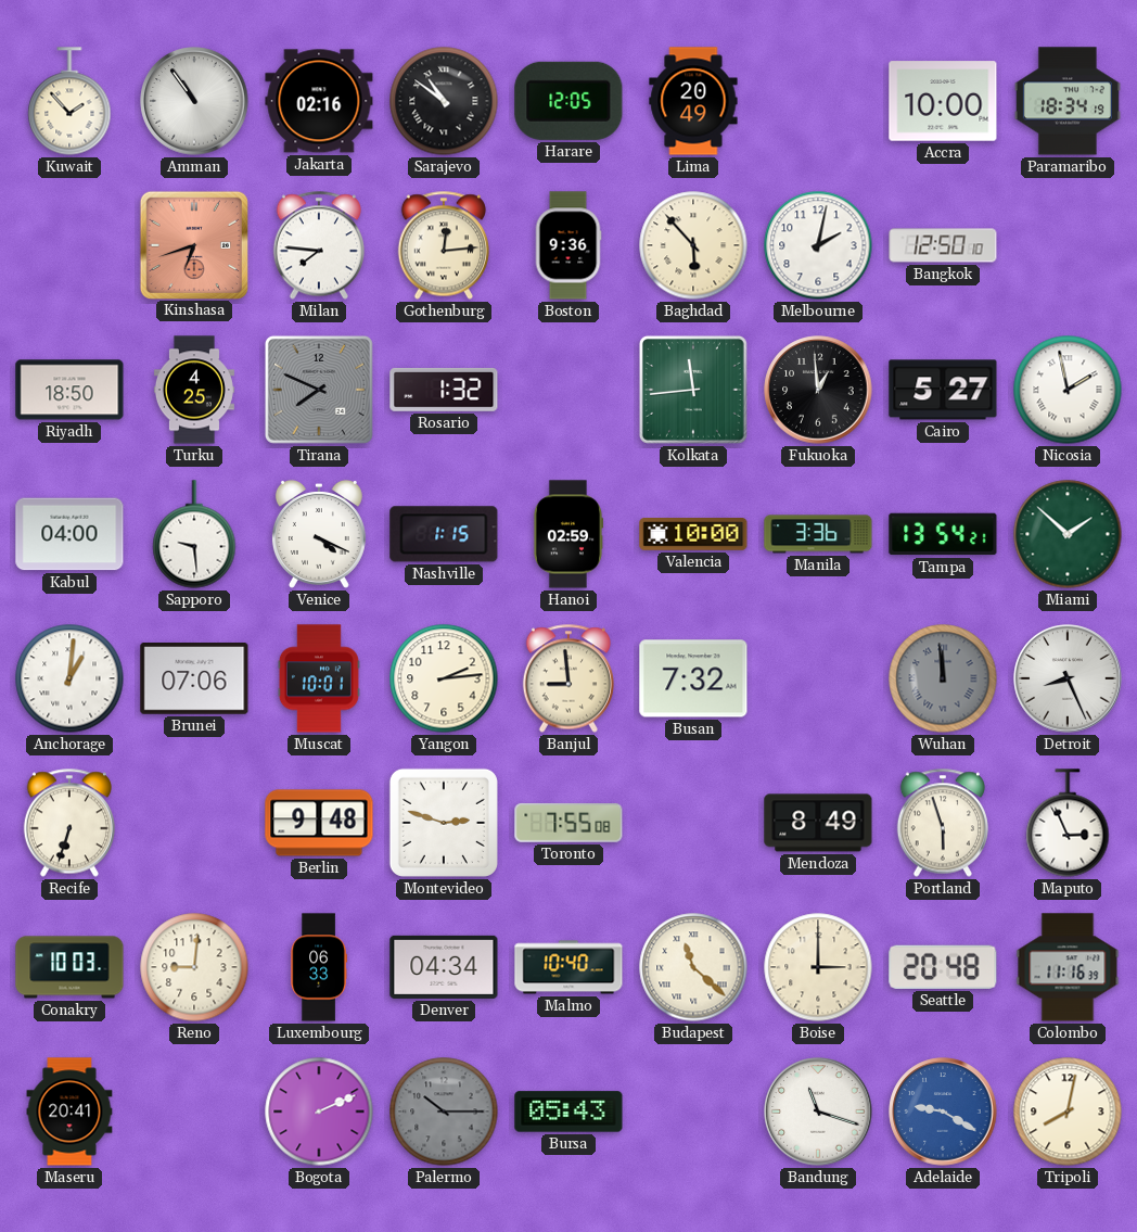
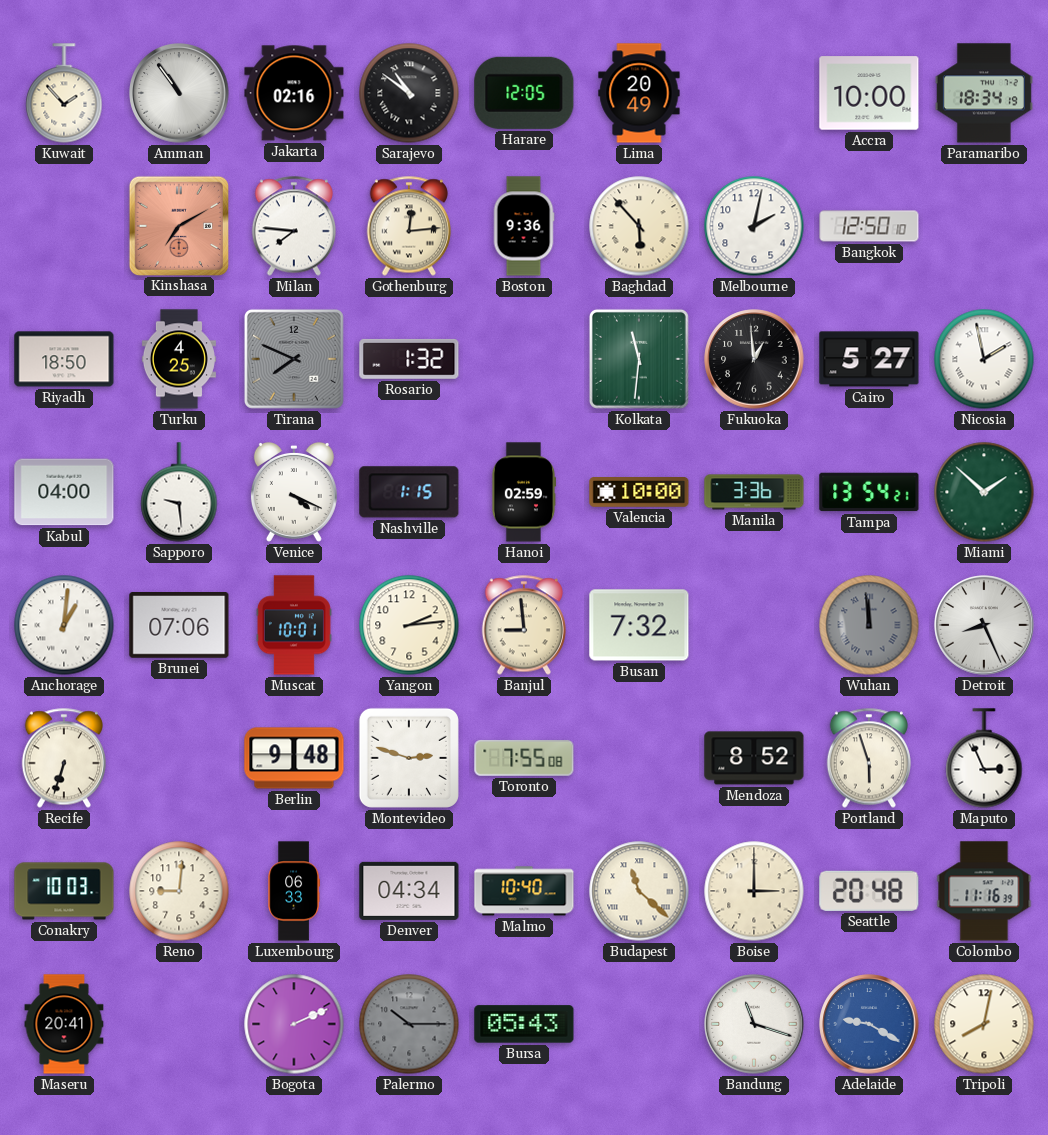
Kinshasa: 6:42 -> 7:10 (178, 225)
Kolkata: 11:44 -> 11:31 (639, 359)
Mendoza: 8:49 -> 8:52 (754, 758)
